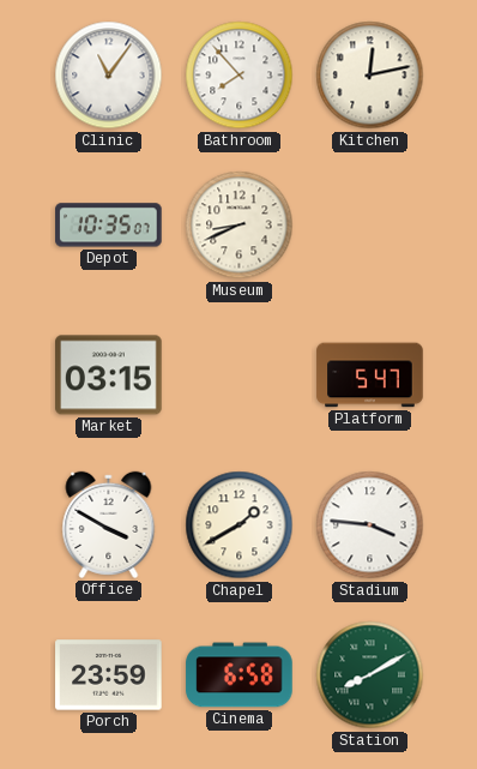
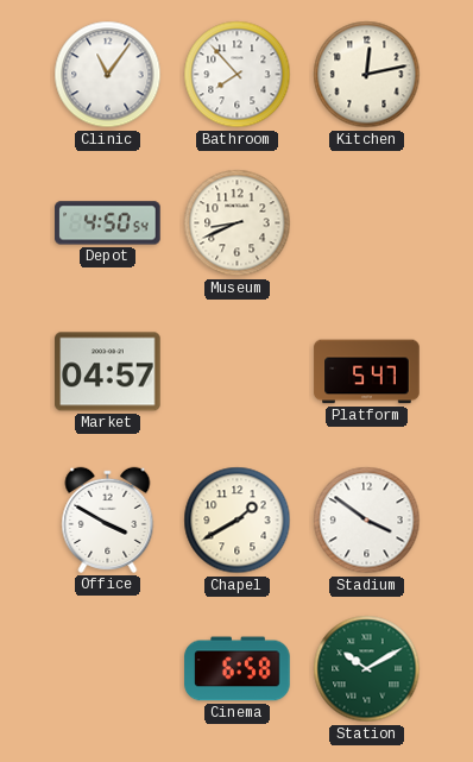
Depot: 10:35 -> 4:50 (108, 223)
Market: 03:15 -> 04:57 (108, 372)
Stadium: 3:46 -> 3:51 (367, 521)
Porch: 23:59 -> none (109, 675)
Station: 8:10 -> 10:10 (367, 669)
